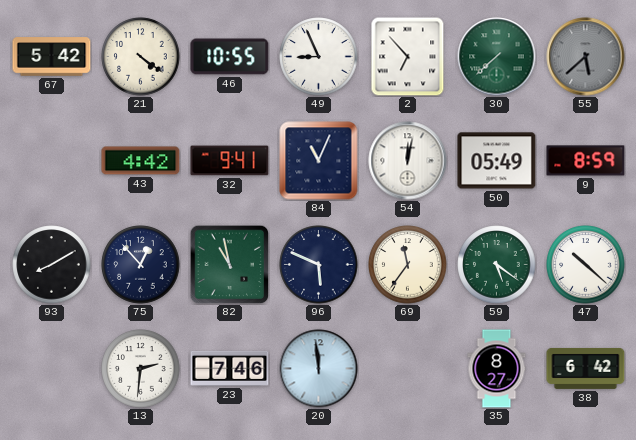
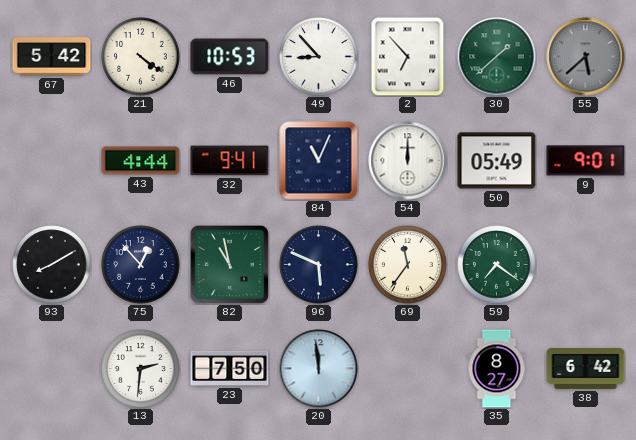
46: 10:55 -> 10:53 (230, 57)
49: 8:56 -> 8:53 (319, 57)
30: 7:38 -> 1:38 (497, 57)
43: 4:42 -> 4:44 (141, 161)
54: 12:02 -> 12:00 (408, 161)
9: 8:59 -> 9:01 (586, 161)
59: 5:21 -> 7:21 (497, 265)
47: 10:22 -> none (586, 265)
23: 7:46 -> 7:50 (230, 368)
